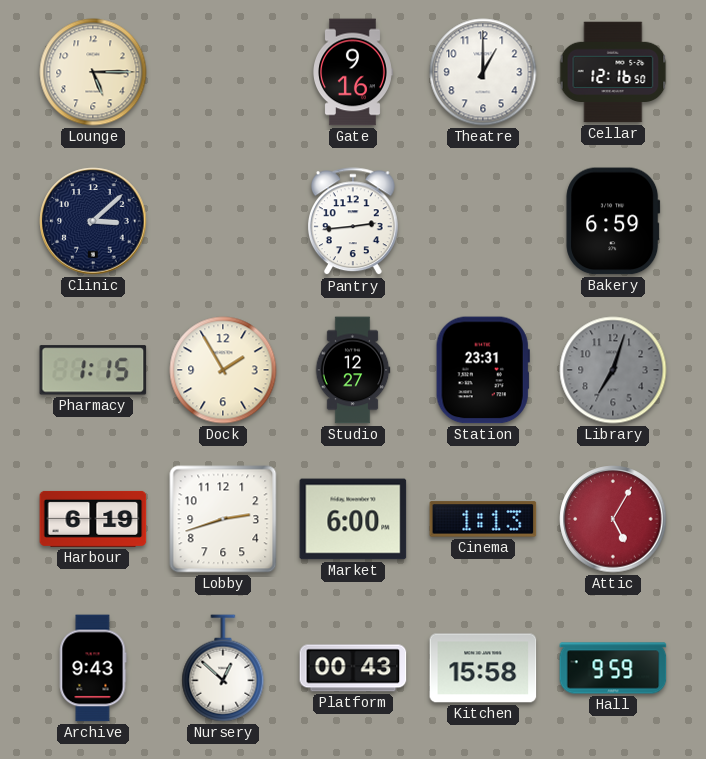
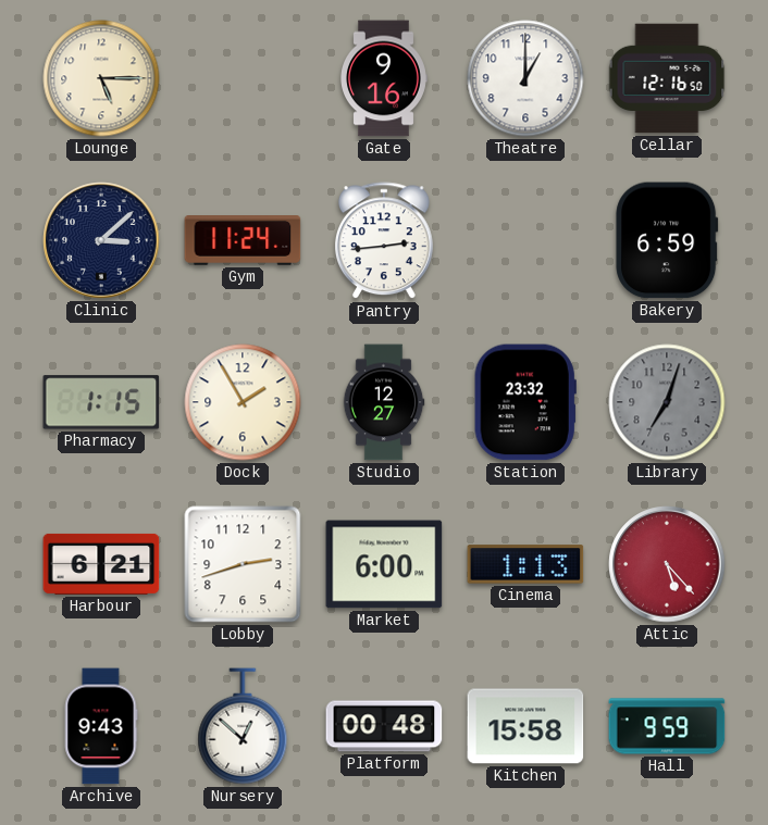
Gym: none -> 11:24 (243, 241)
Station: 23:31 -> 23:32 (525, 402)
Harbour: 6:19 -> 6:21 (101, 564)
Attic: 5:05 -> 5:23 (667, 564)
Platform: 00:43 -> 00:48 (384, 726)
